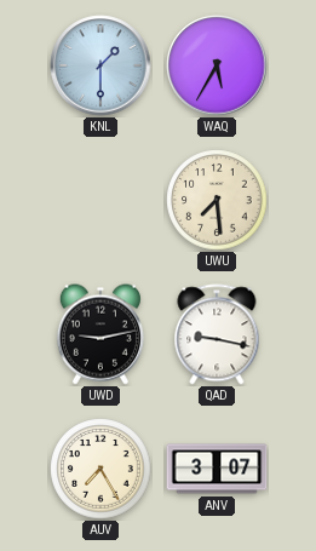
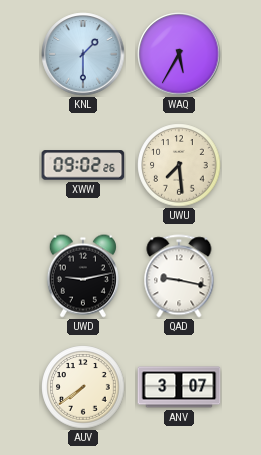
XWW: none -> 09:02 (83, 165)
AUV: 7:25 -> 7:39 (83, 387)
